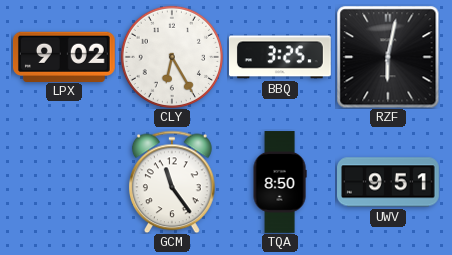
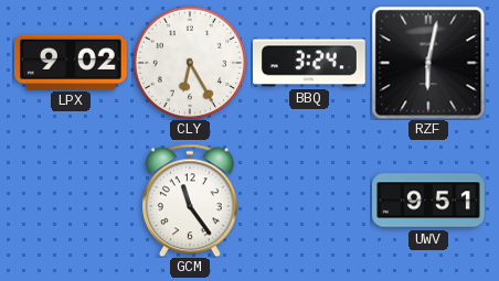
BBQ: 3:25 -> 3:24 (309, 63)
TQA: 8:50 -> none (280, 182)
